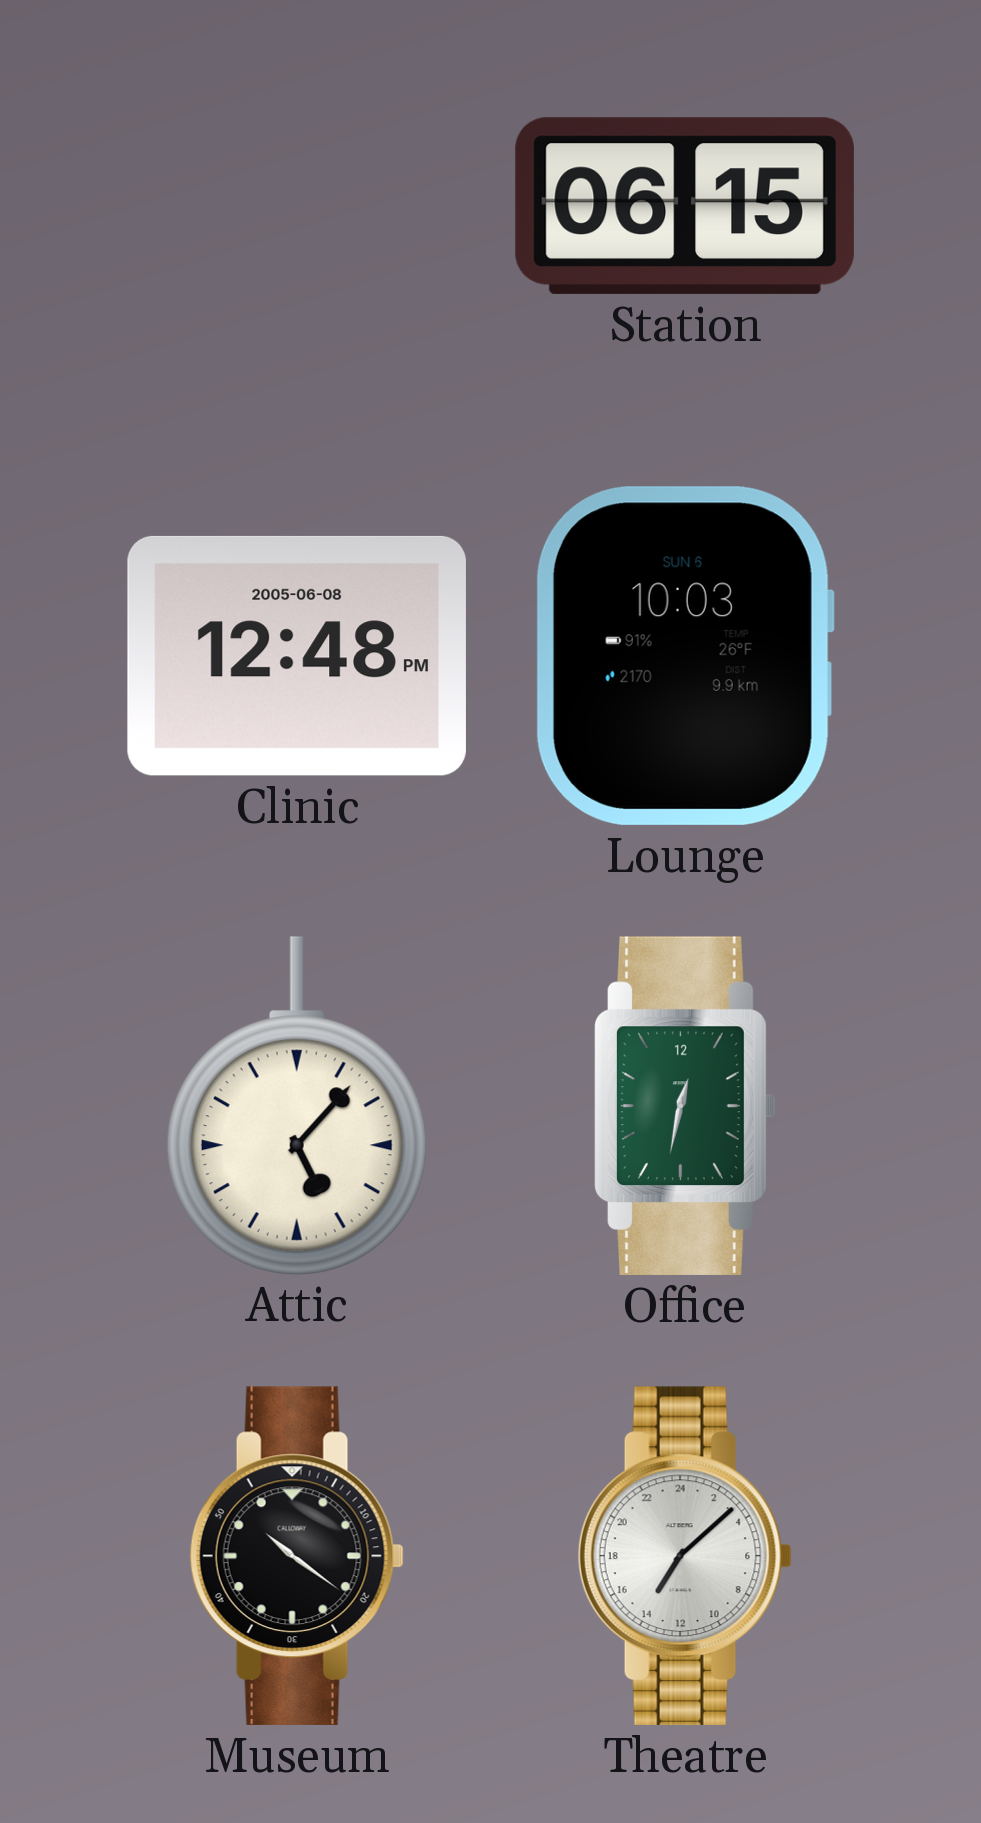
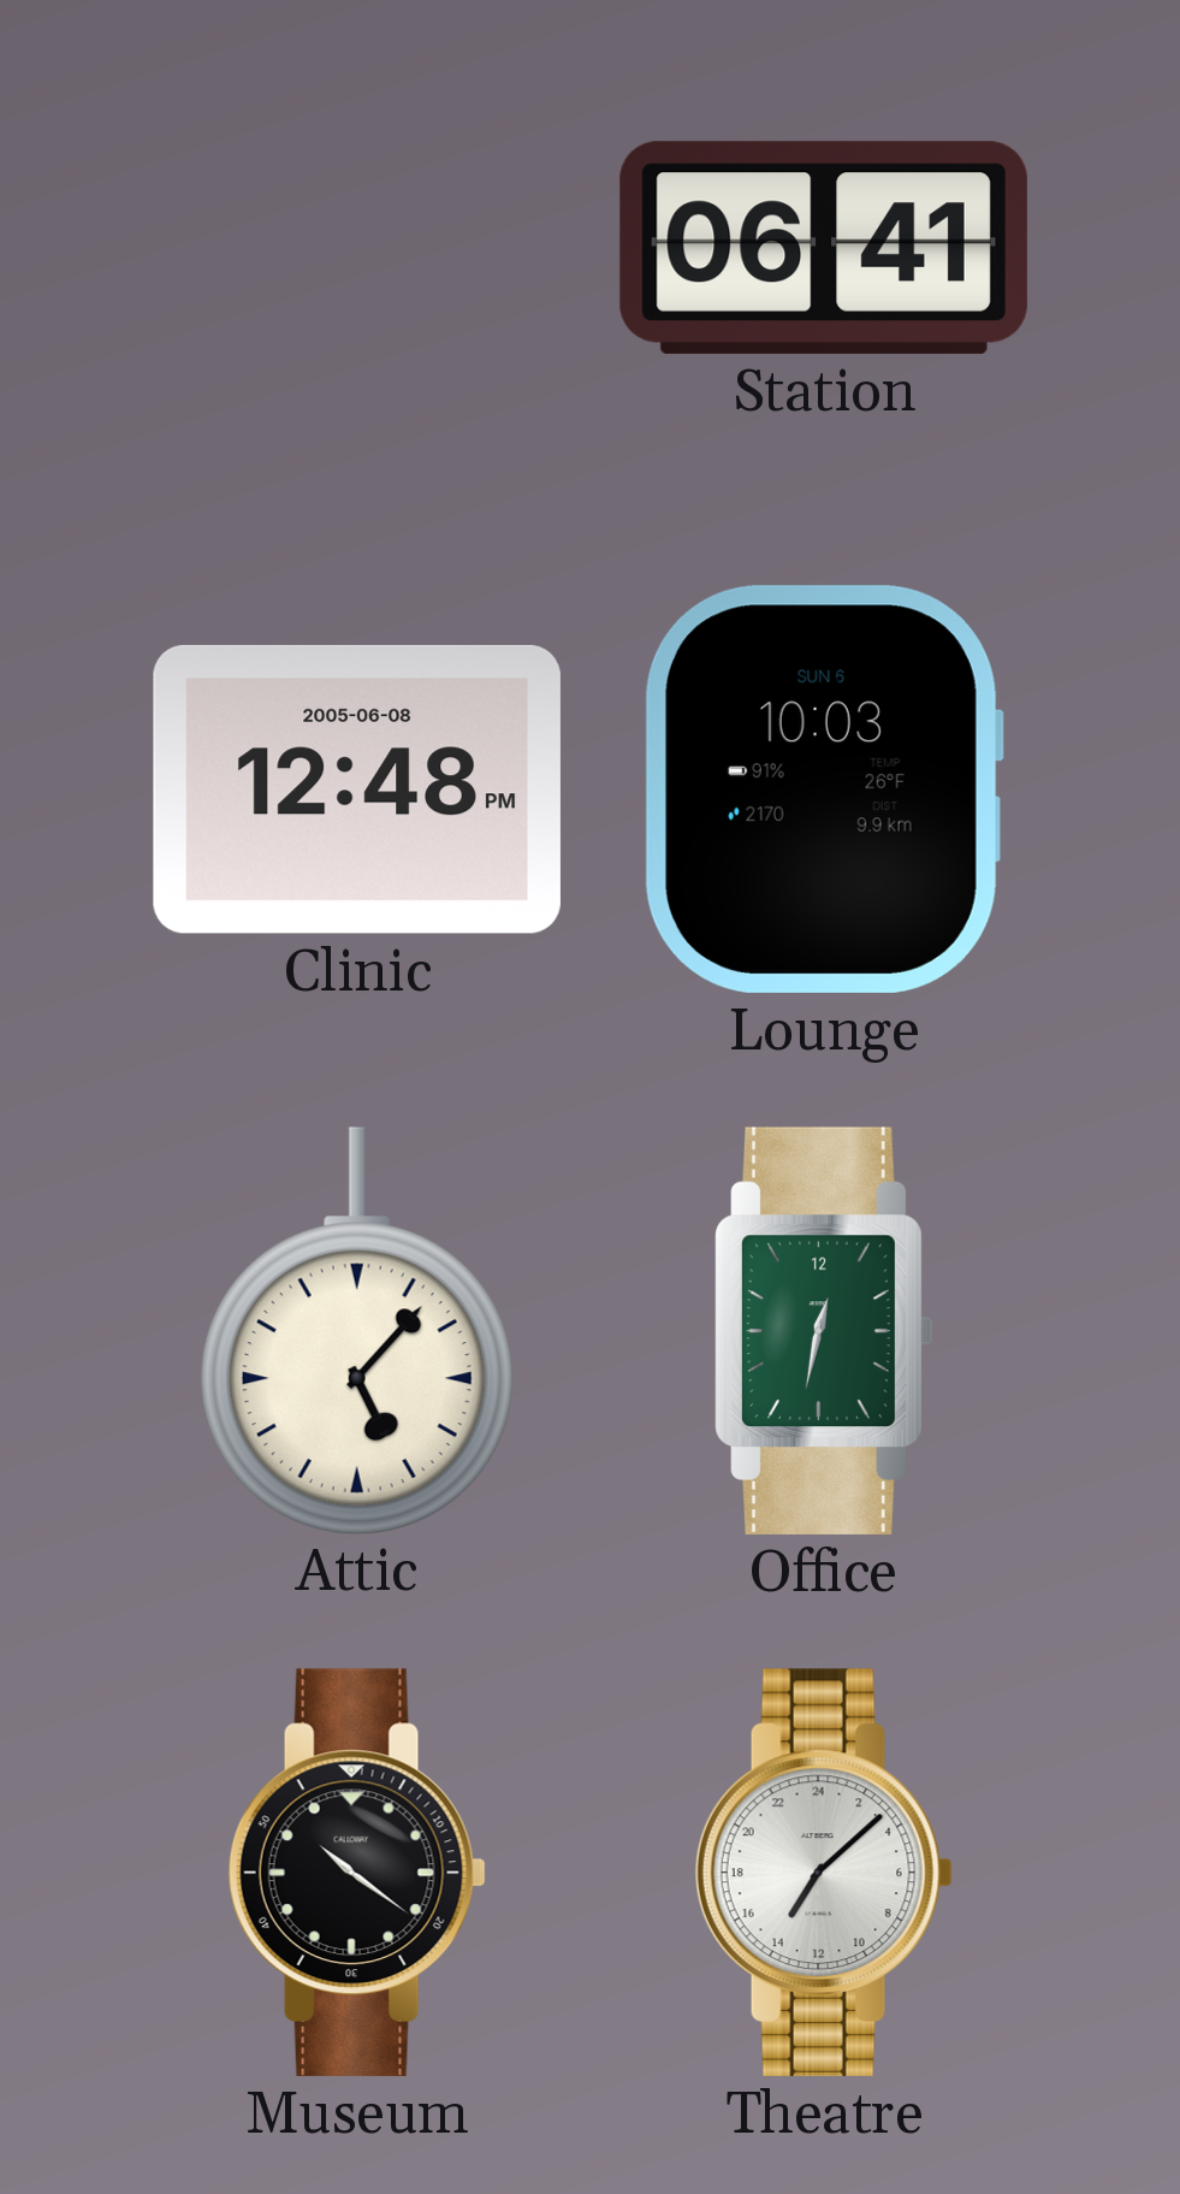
Station: 06:15 -> 06:41 (824, 248)
